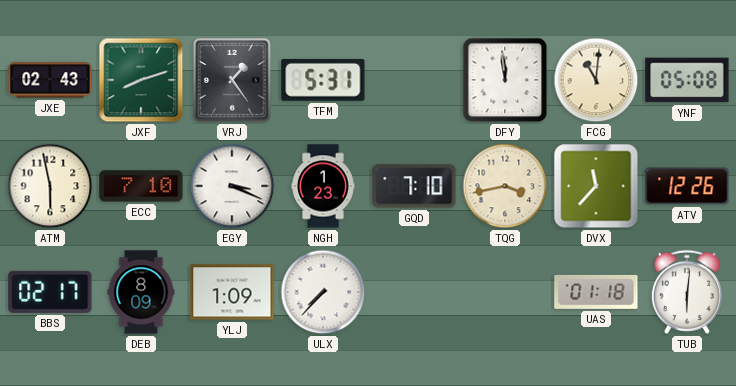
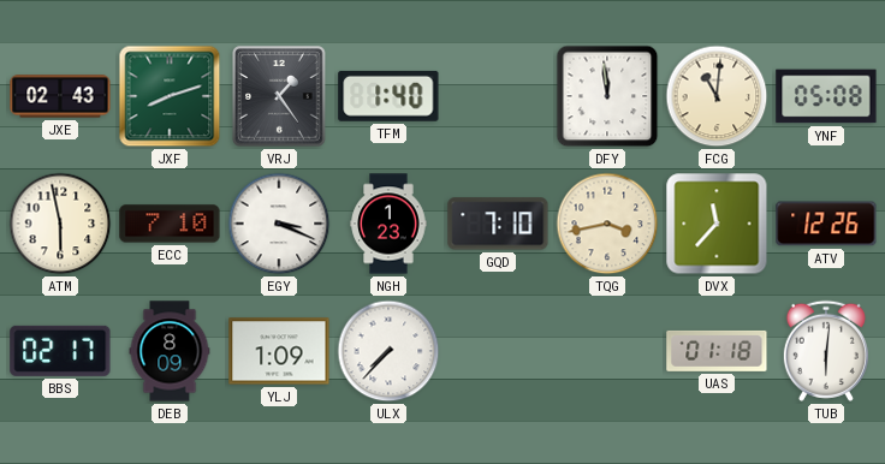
TFM: 5:31 -> 1:40 (388, 96)
